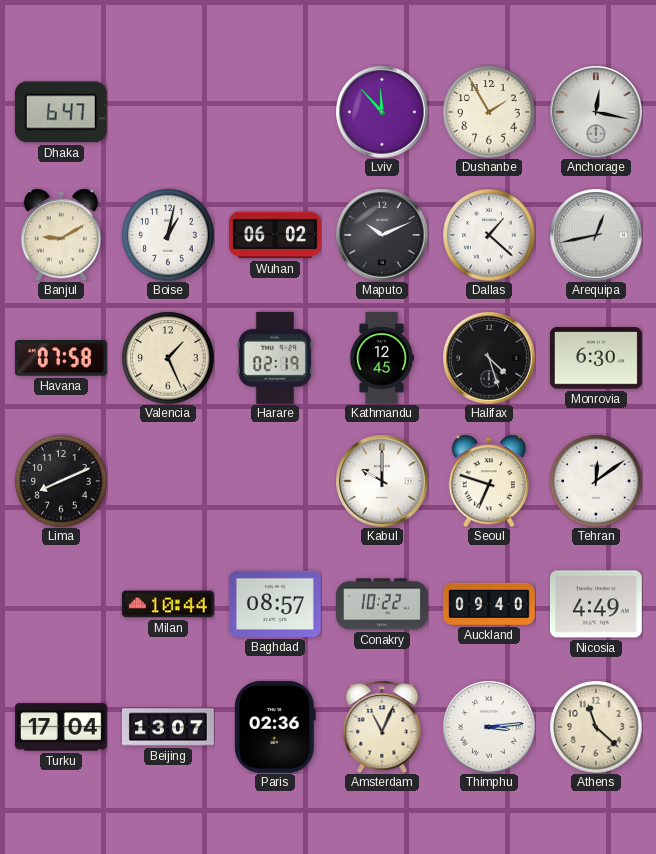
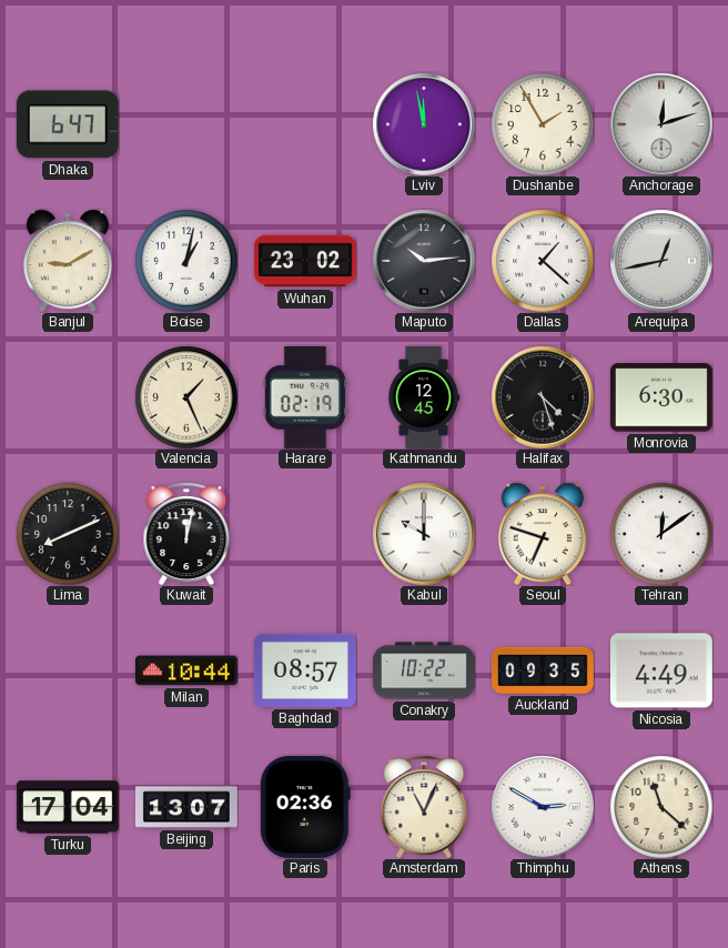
Lviv: 11:53 -> 11:58 (424, 124)
Anchorage: 12:17 -> 12:12 (661, 124)
Wuhan: 06:02 -> 23:02 (306, 261)
Maputo: 10:11 -> 10:14 (424, 261)
Havana: 07:58 -> none (61, 359)
Kuwait: none -> 12:02 (186, 534)
Auckland: 09:40 -> 09:35 (543, 670)
Thimphu: 3:14 -> 2:50 (543, 807)
